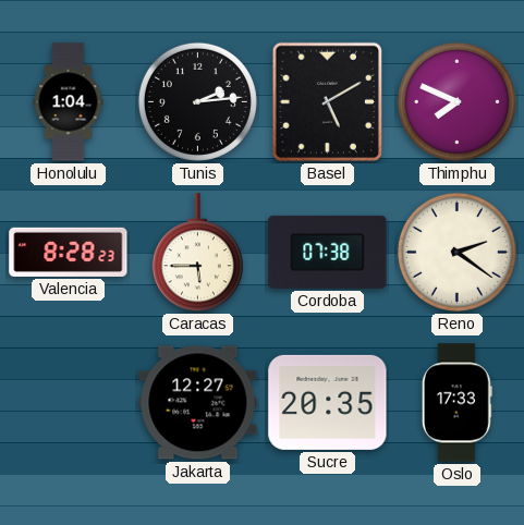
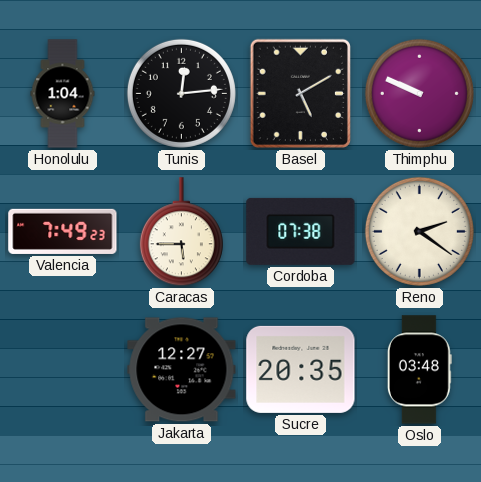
Tunis: 2:14 -> 12:14 (181, 93)
Thimphu: 7:49 -> 9:49 (419, 93)
Valencia: 8:28 -> 7:49 (63, 231)
Oslo: 17:33 -> 03:48 (419, 370)
